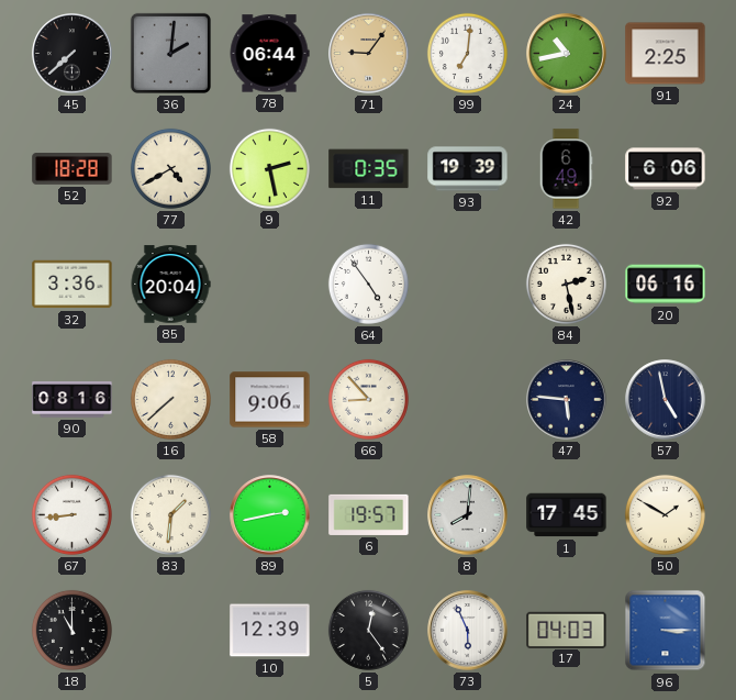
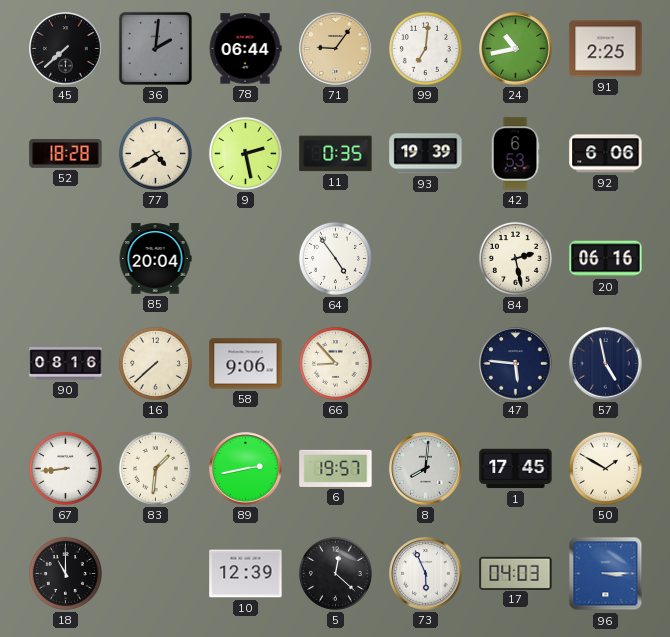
42: 6:49 -> 6:53 (515, 154)
32: 3:36 -> none (73, 285)
5: 12:24 -> 12:22 (335, 573)
